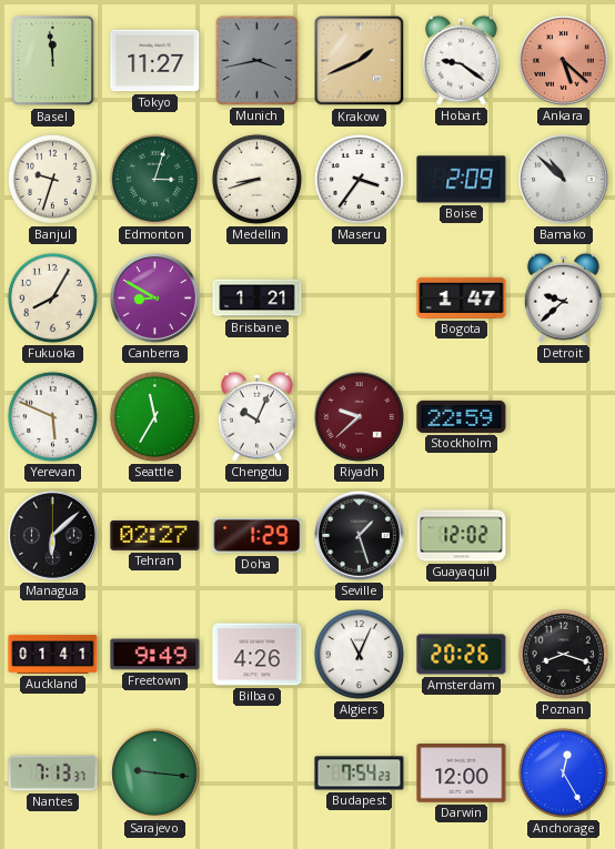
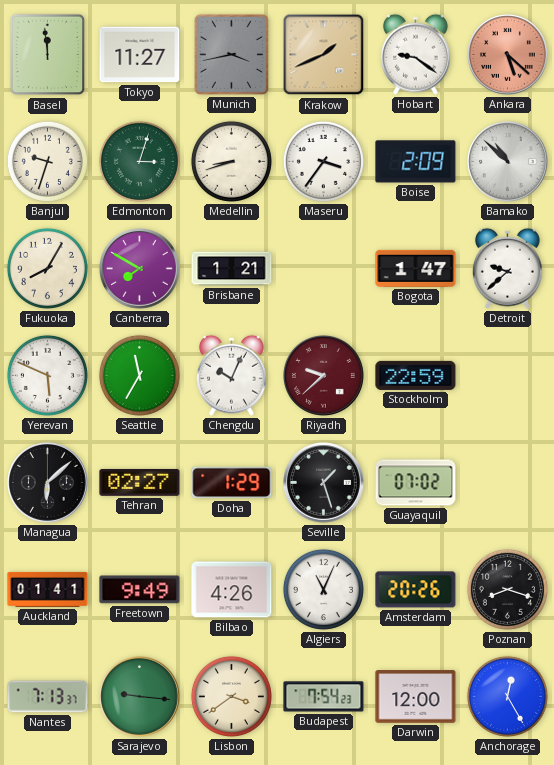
Canberra: 8:50 -> 7:50 (140, 269)
Guayaquil: 12:02 -> 07:02 (416, 483)
Lisbon: none -> 3:39 (231, 696)
